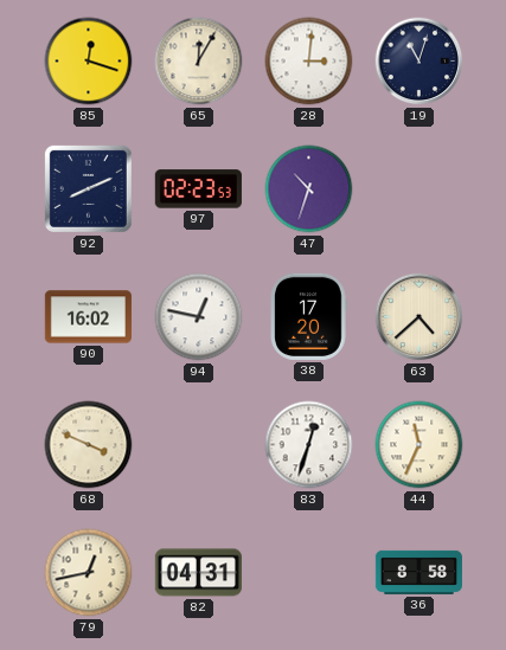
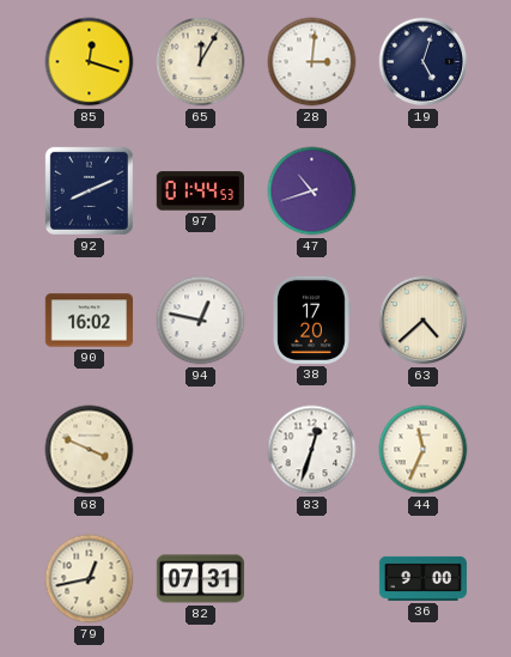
19: 11:03 -> 5:03 (424, 62)
97: 02:23 -> 01:44 (200, 191)
47: 10:33 -> 10:42 (312, 191)
82: 04:31 -> 07:31 (200, 579)
36: 8:58 -> 9:00 (422, 578)
